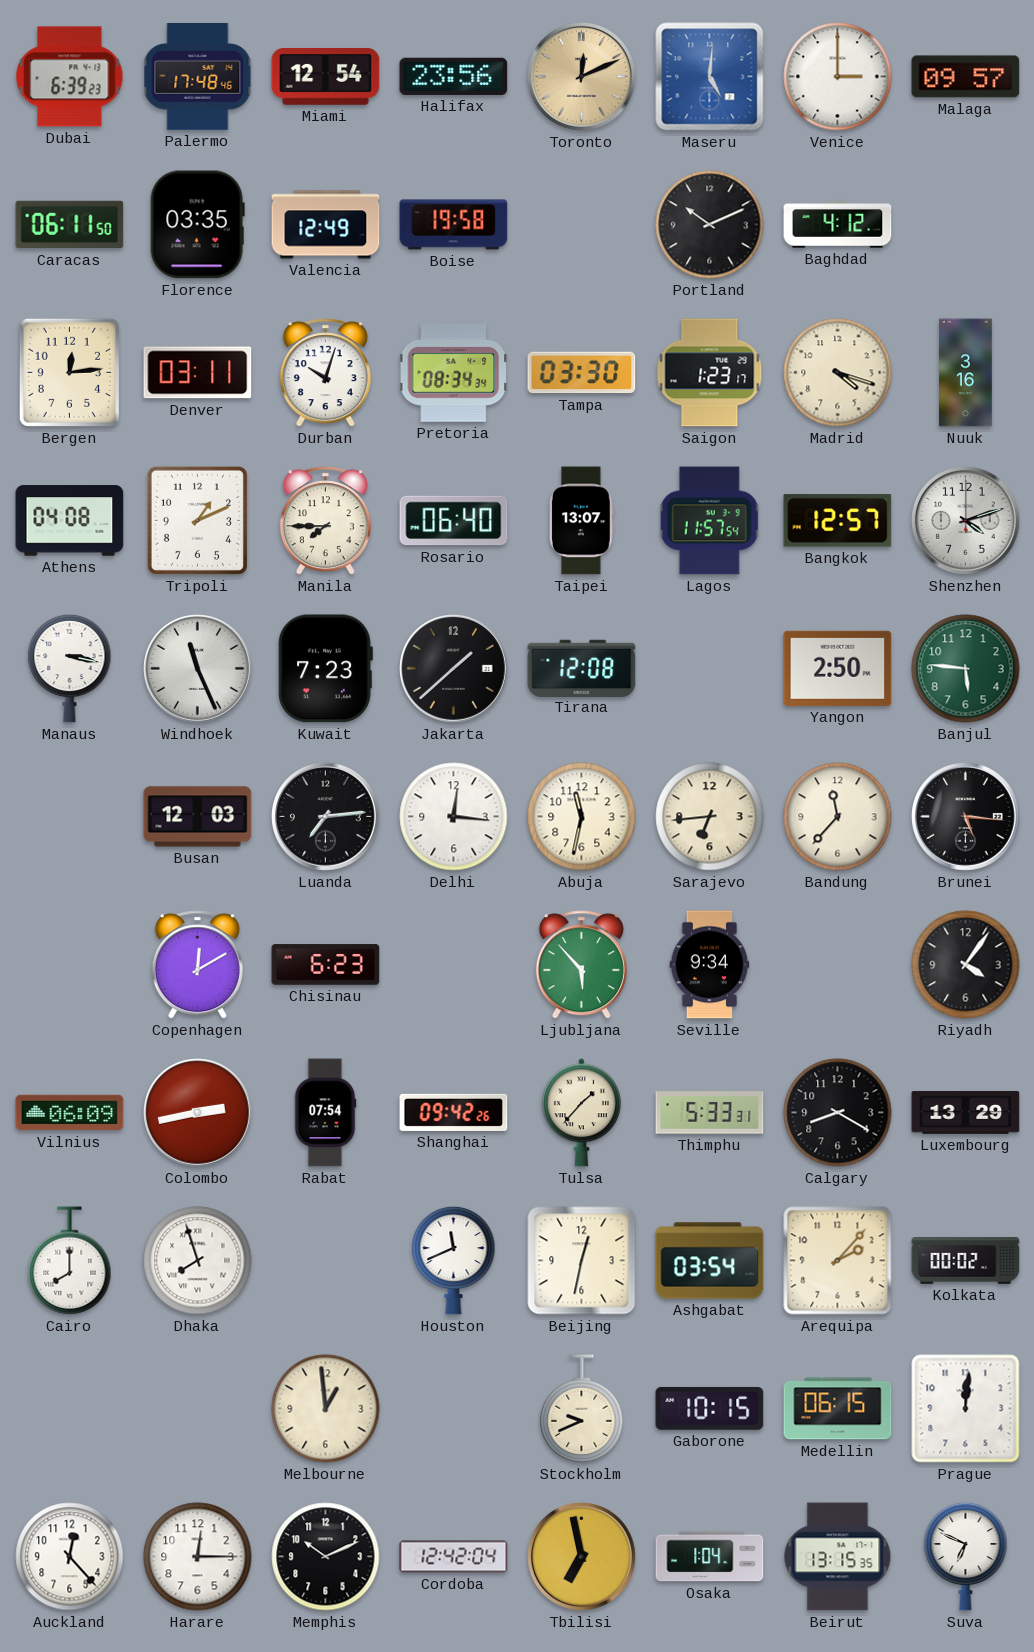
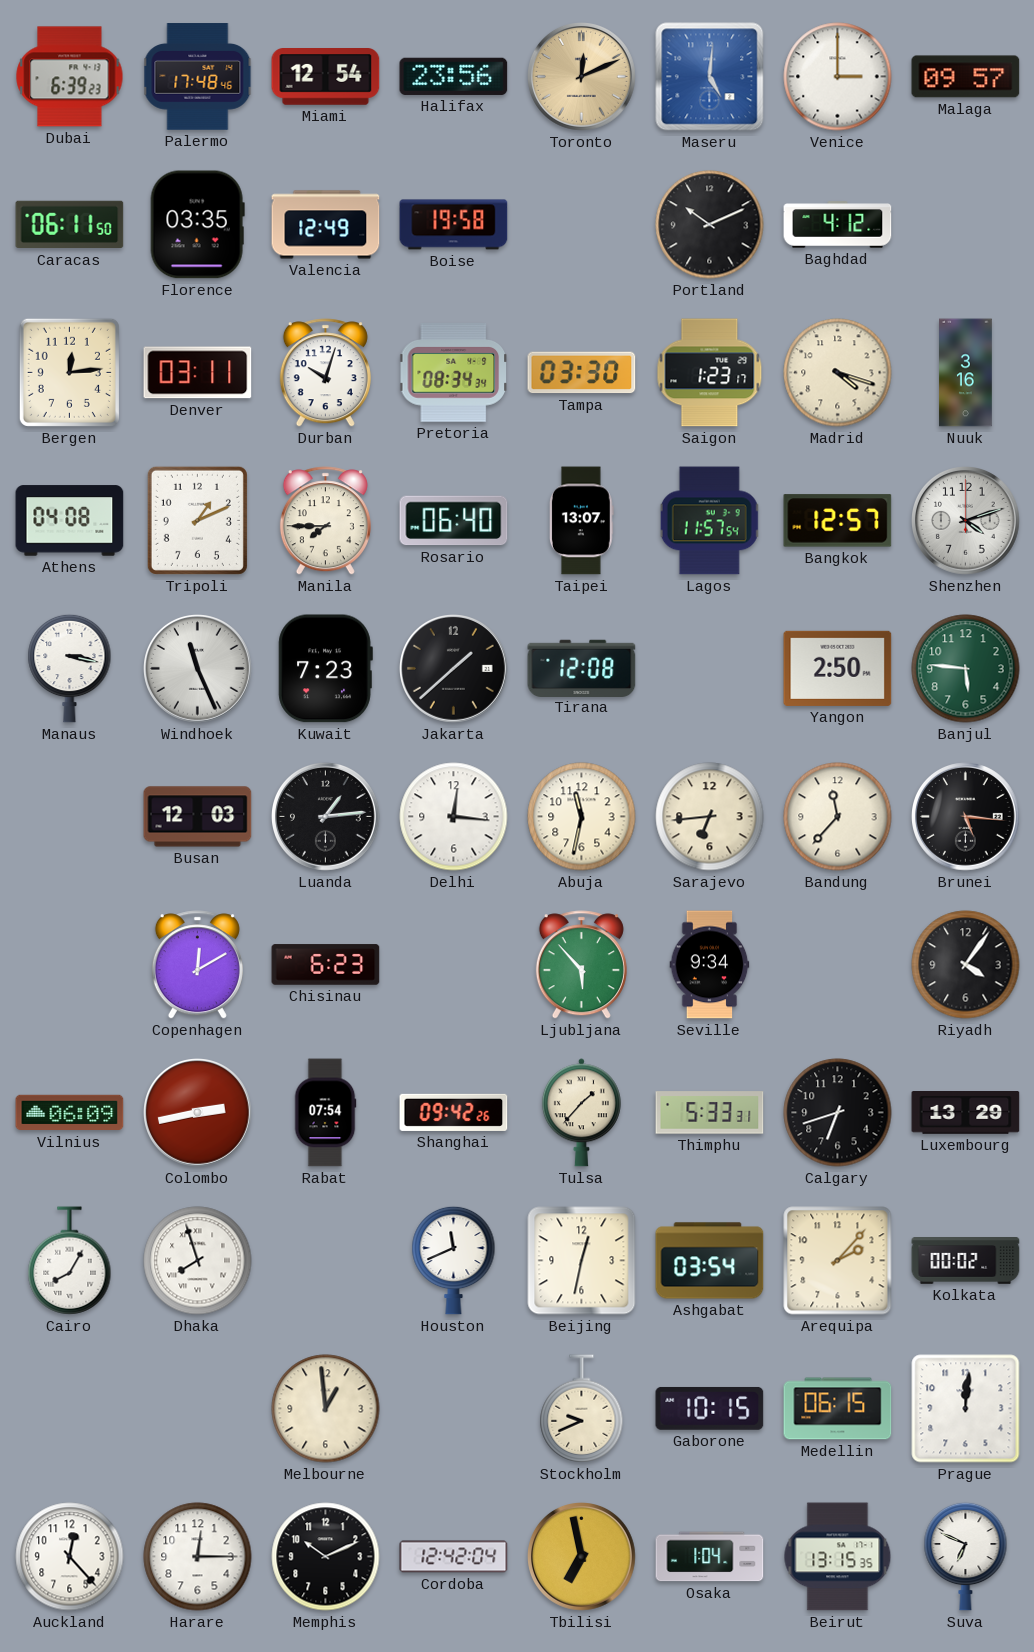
Luanda: 7:14 -> 1:14 (326, 817)
Calgary: 8:20 -> 6:42 (838, 1113)
Cairo: 8:00 -> 8:05 (70, 1261)
